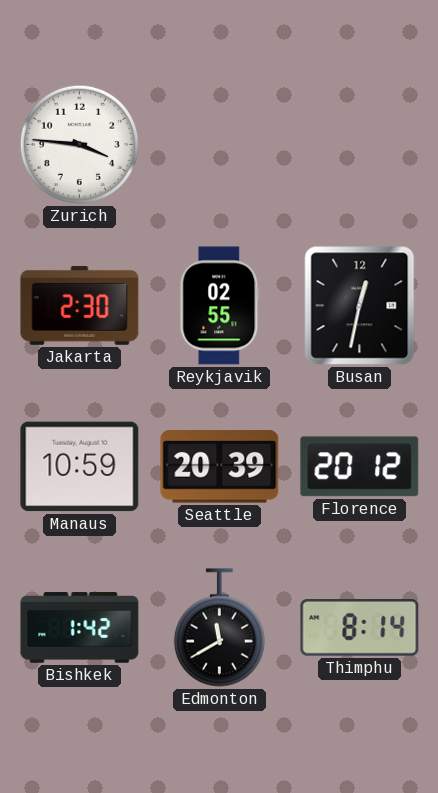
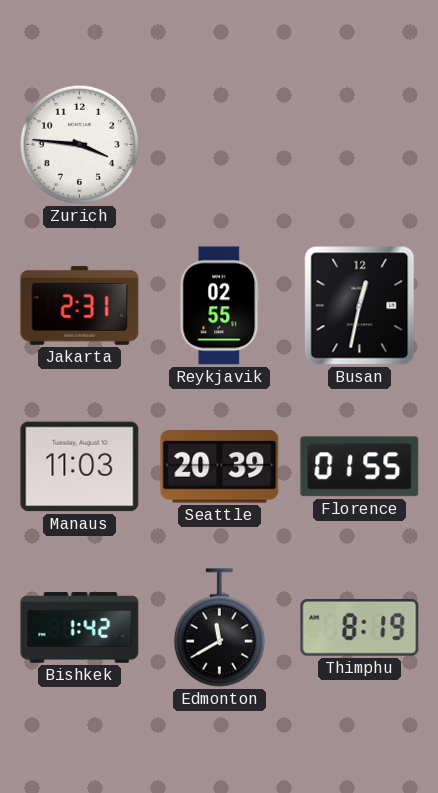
Jakarta: 2:30 -> 2:31 (80, 305)
Manaus: 10:59 -> 11:03 (80, 467)
Florence: 20:12 -> 01:55 (360, 467)
Thimphu: 8:14 -> 8:19 (360, 628)
